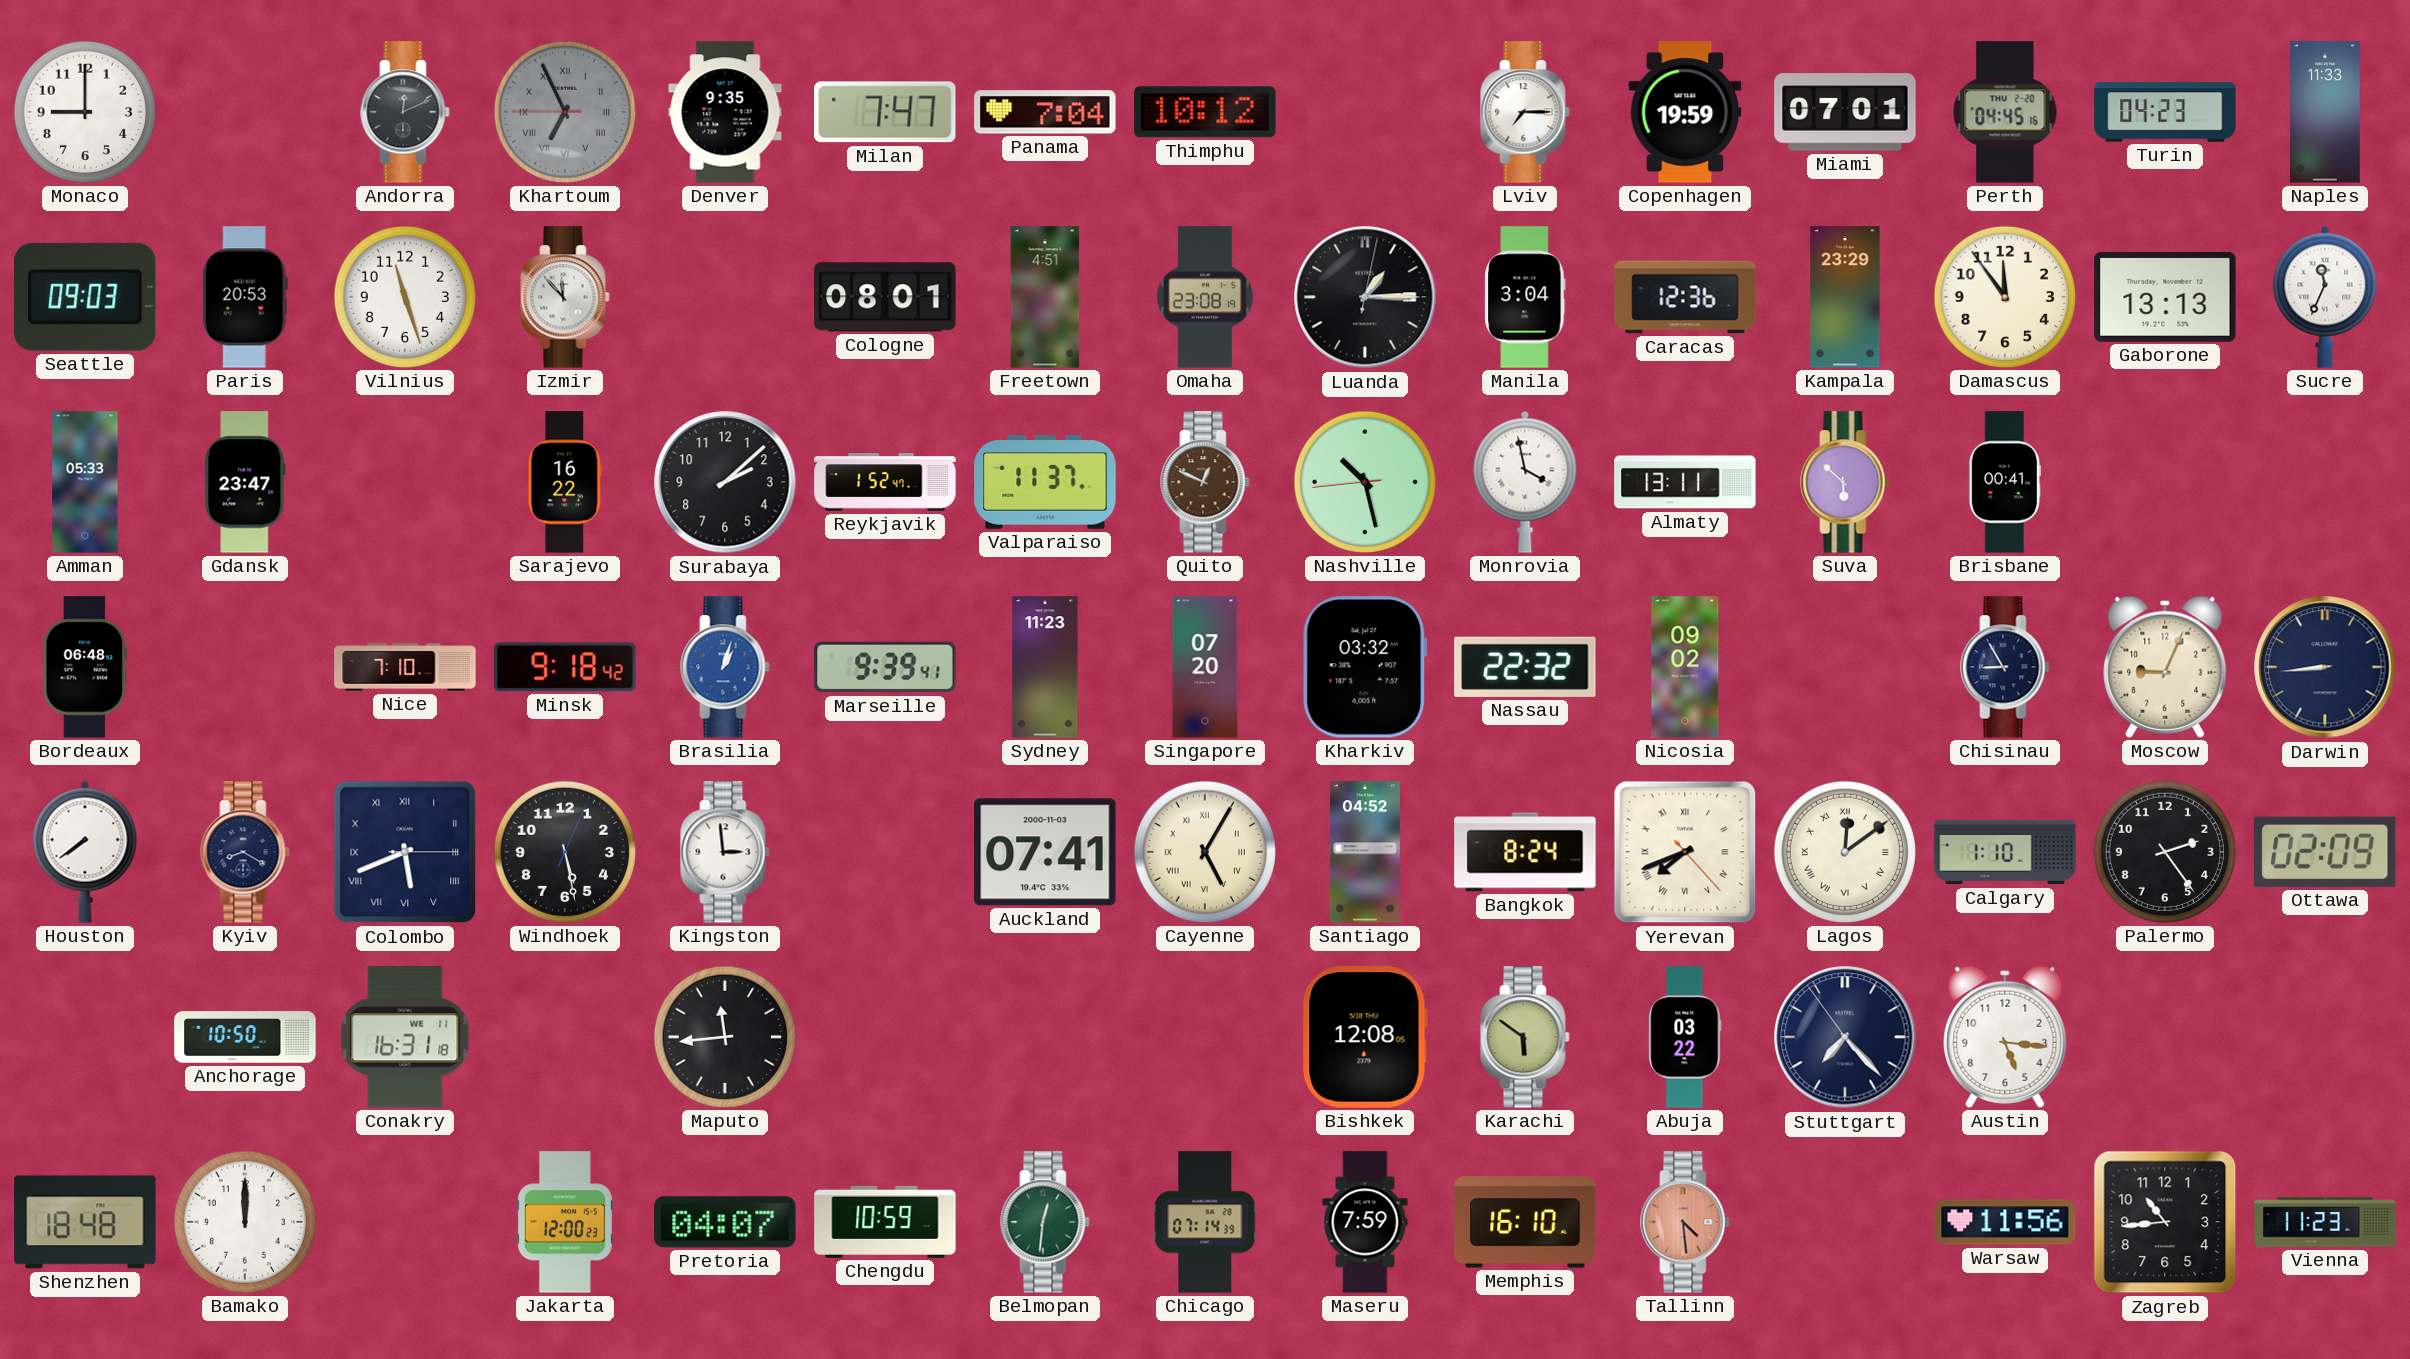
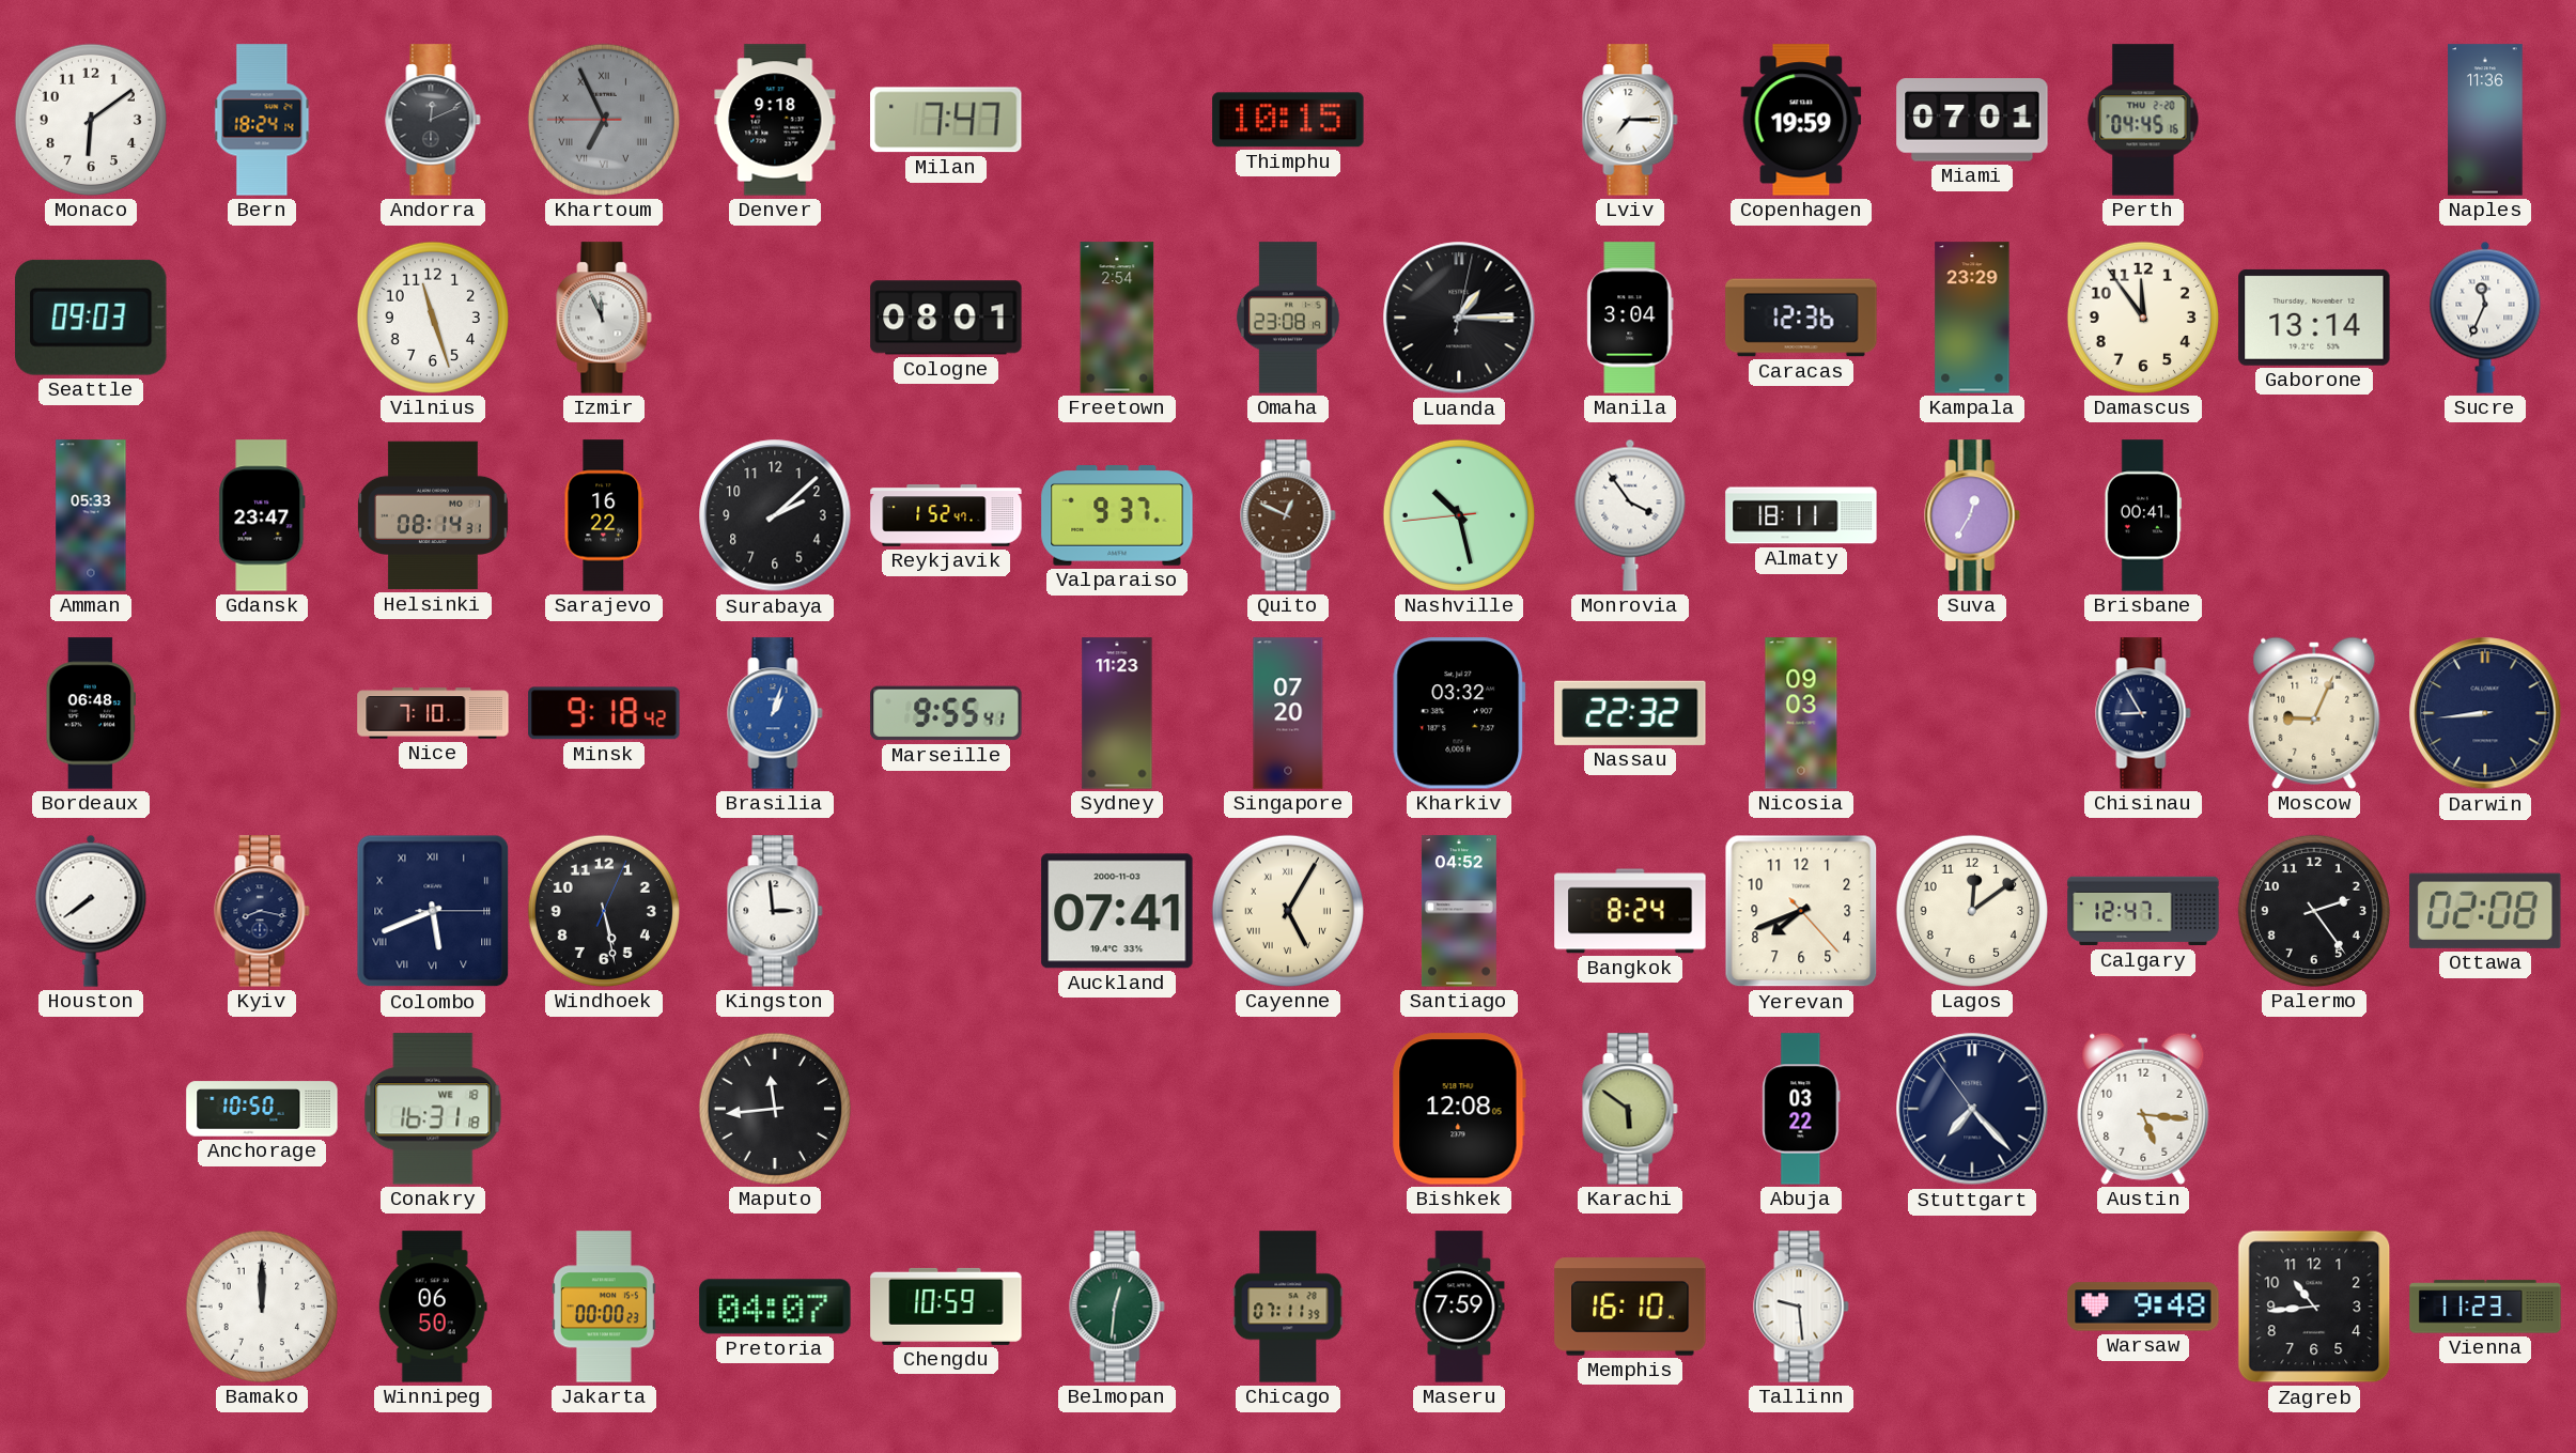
Monaco: 9:00 -> 6:09 (91, 120)
Bern: none -> 18:24 (262, 120)
Denver: 9:35 -> 9:18 (775, 120)
Panama: 7:04 -> none (1045, 112)
Thimphu: 10:12 -> 10:15 (1288, 120)
Turin: 04:23 -> none (2165, 112)
Naples: 11:33 -> 11:36 (2485, 120)
Paris: 20:53 -> none (245, 297)
Izmir: 11:53 -> 11:56 (604, 318)
Freetown: 4:51 -> 2:54 (1117, 318)
Gaborone: 13:13 -> 13:14 (2314, 318)
Helsinki: none -> 08:14 (433, 515)
Valparaiso: 11:37 -> 9:37 (1117, 515)
Monrovia: 3:58 -> 3:54 (1630, 515)
Almaty: 13:11 -> 18:11 (1801, 515)
Suva: 5:52 -> 12:35 (1972, 515)
Marseille: 9:39 -> 9:55 (946, 713)
Nicosia: 09:02 -> 09:03 (1801, 713)
Kyiv: 8:20 -> 8:17 (262, 911)
Yerevan numerals: Roman -> Arabic (1801, 911)
Lagos numerals: Roman -> Arabic (1972, 911)
Calgary: 1:10 -> 12:47 (2143, 911)
Ottawa: 02:09 -> 02:08 (2485, 911)
Conakry date: WE 11 -> WE 18 (433, 1109)
Shenzhen: 18:48 -> none (85, 1222)
Winnipeg: none -> 06:50 (433, 1307)
Jakarta: 12:00 -> 00:00 (604, 1307)
Chicago: 07:14 -> 07:11 (1288, 1307)
Tallinn: 4:29 -> 9:29 (1801, 1307)
Tallinn dial: salmon -> white (1801, 1307)
Warsaw: 11:56 -> 9:48 (2143, 1307)
